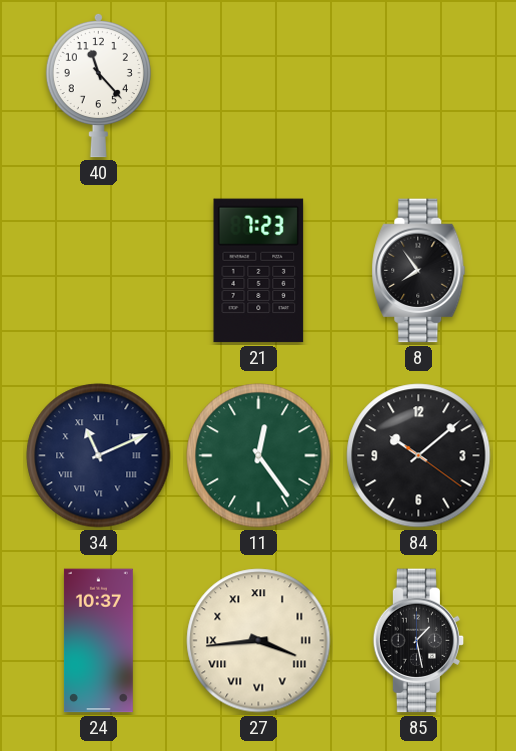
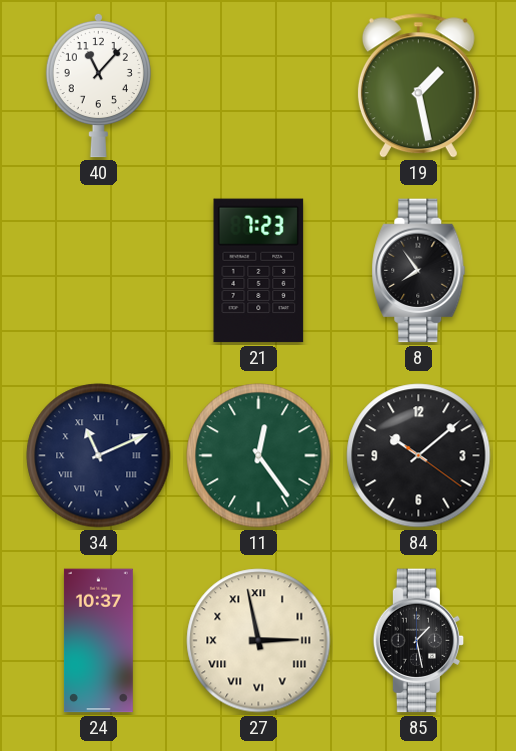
40: 11:23 -> 11:07 (98, 85)
19: none -> 1:28 (418, 86)
27: 3:44 -> 2:58 (259, 641)
